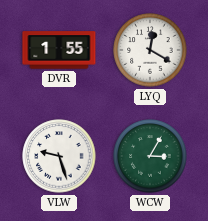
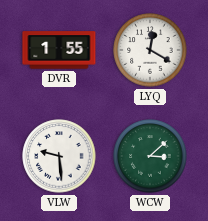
VLW: 9:27 -> 9:29 (59, 156)
WCW: 3:05 -> 3:08 (150, 156)
